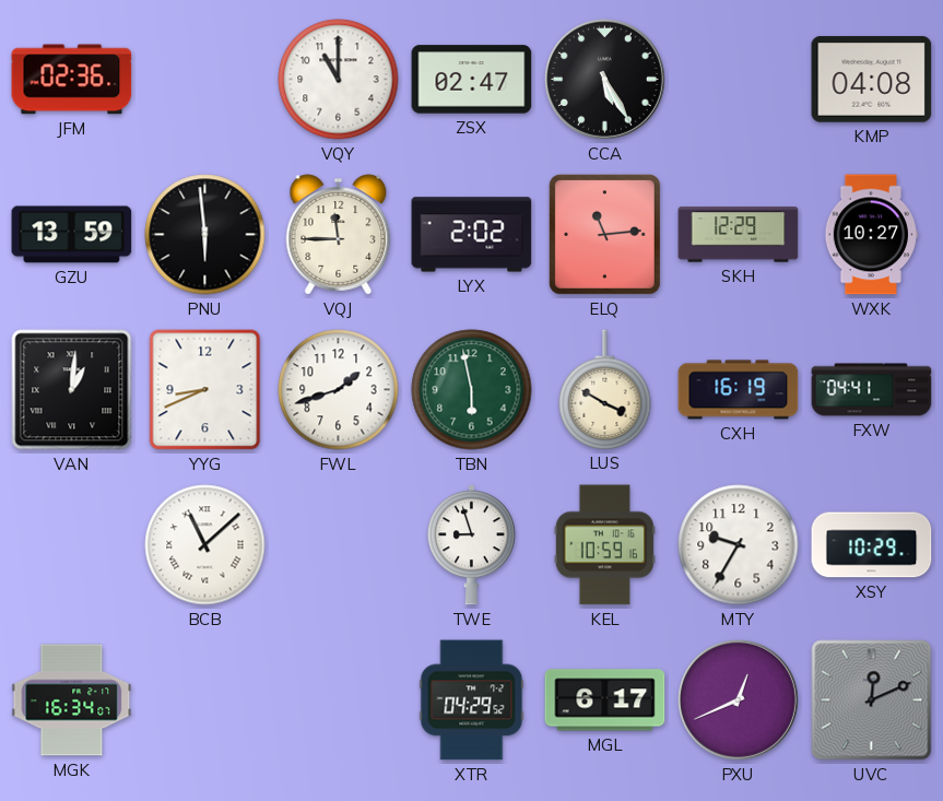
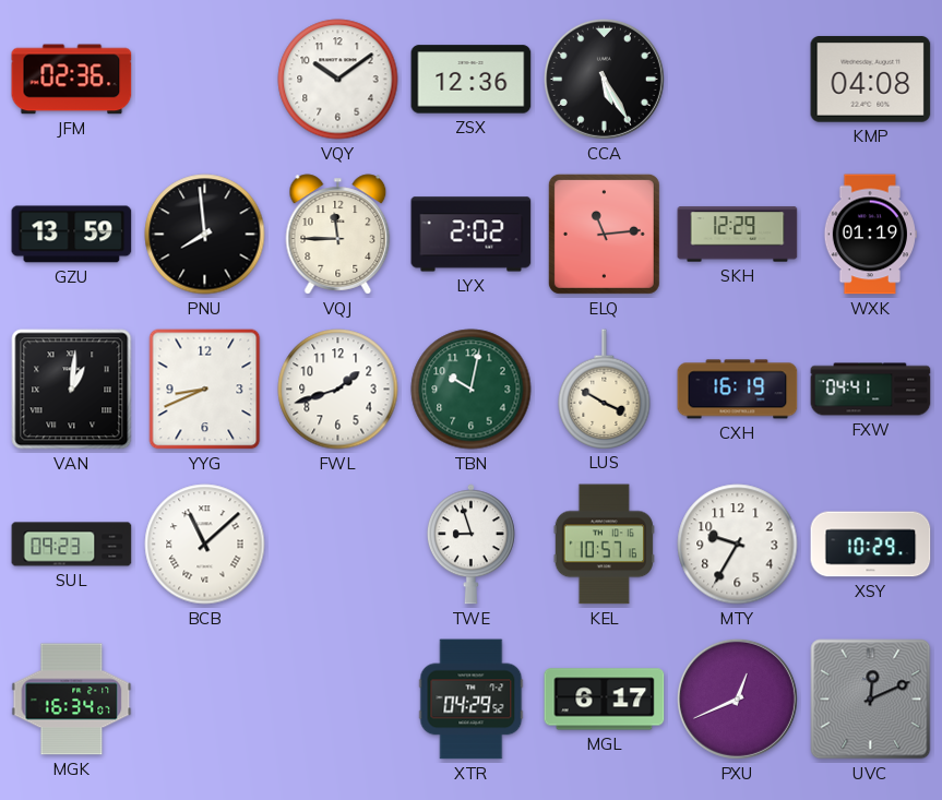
VQY: 11:00 -> 10:09 (338, 80)
ZSX: 02:47 -> 12:36 (472, 80)
PNU: 5:59 -> 7:59 (205, 235)
WXK: 10:27 -> 01:19 (870, 235)
TBN: 5:58 -> 10:02 (472, 390)
SUL: none -> 09:23 (72, 545)
KEL: 10:59 -> 10:57 (604, 545)
